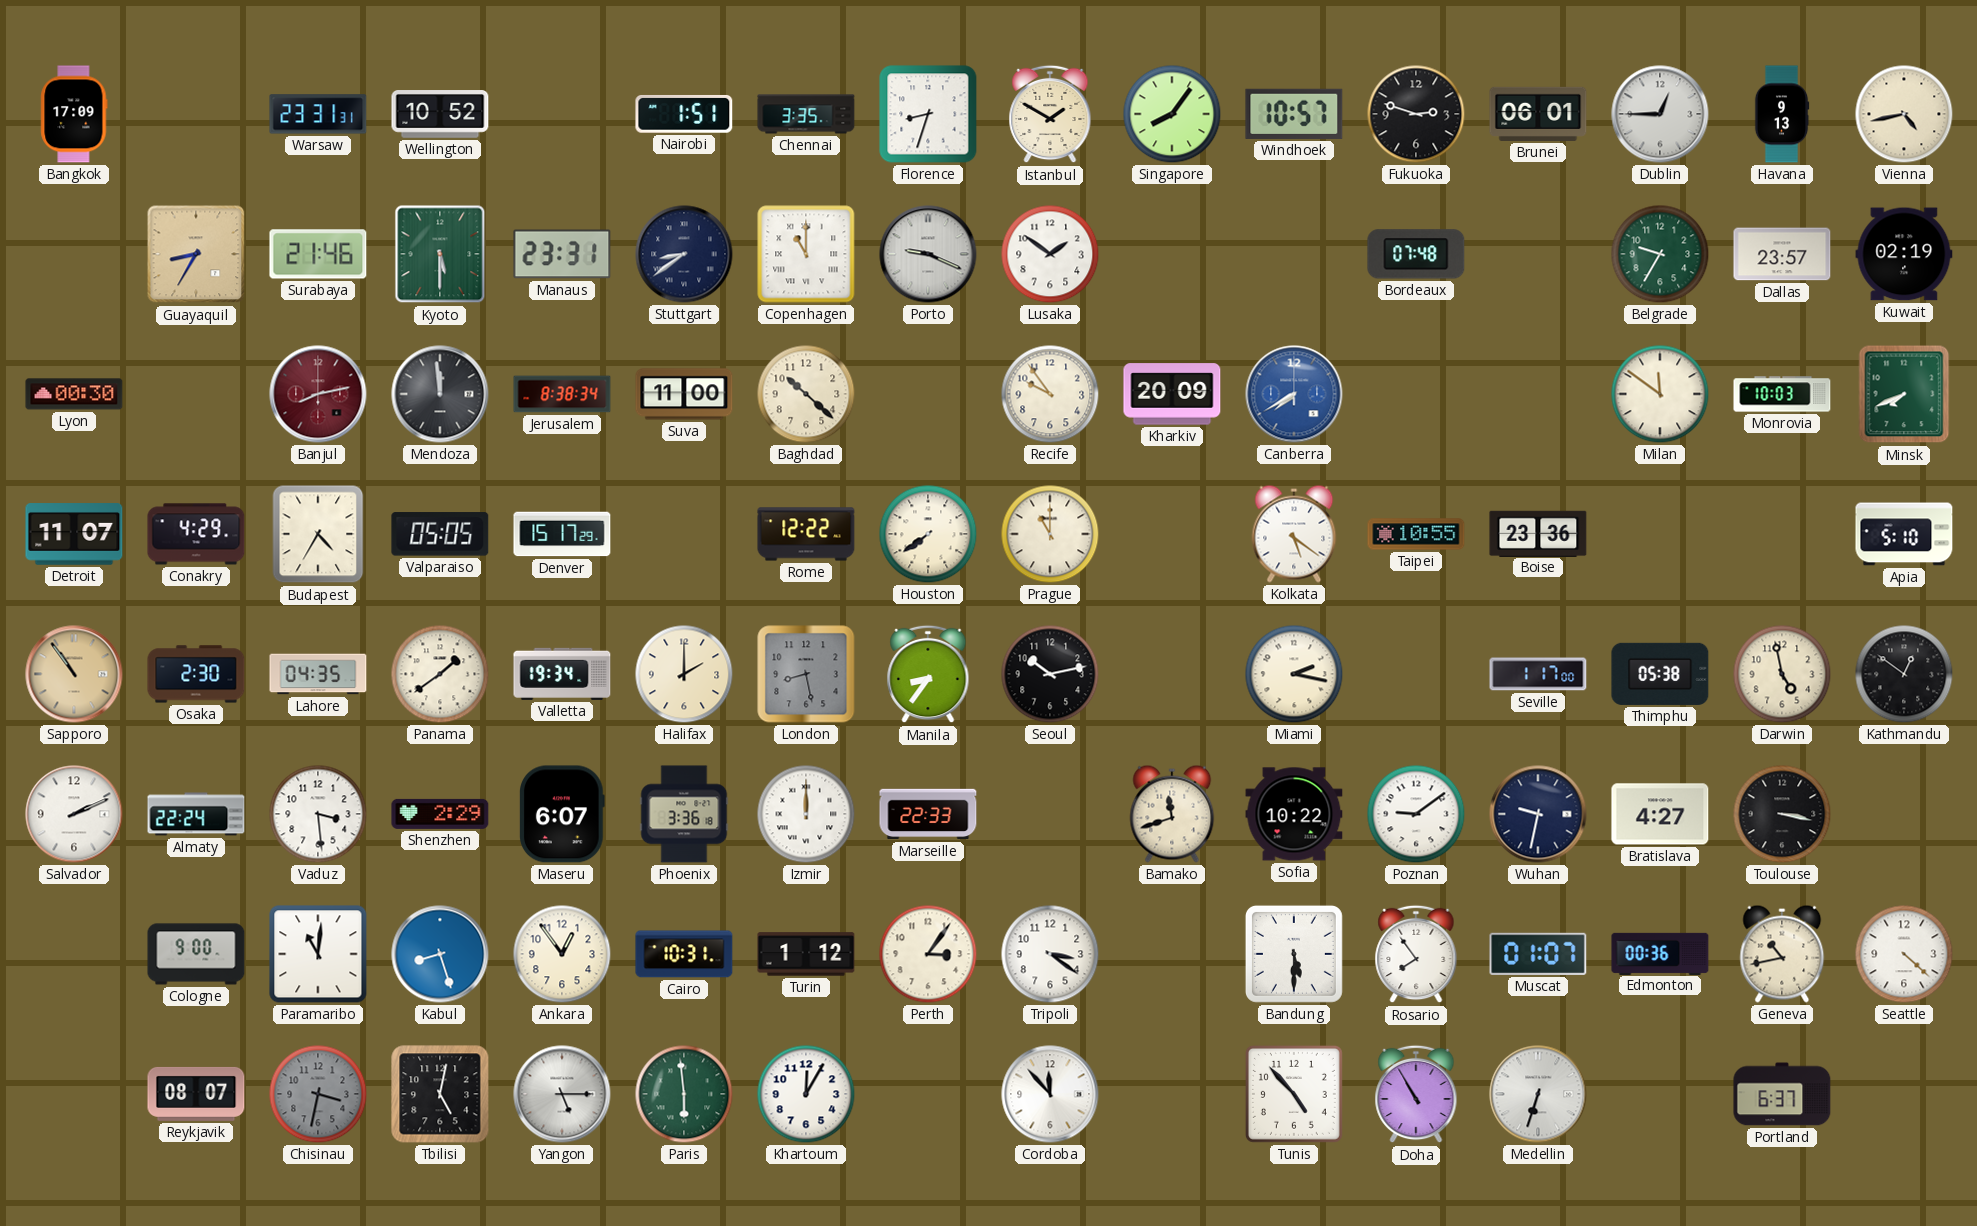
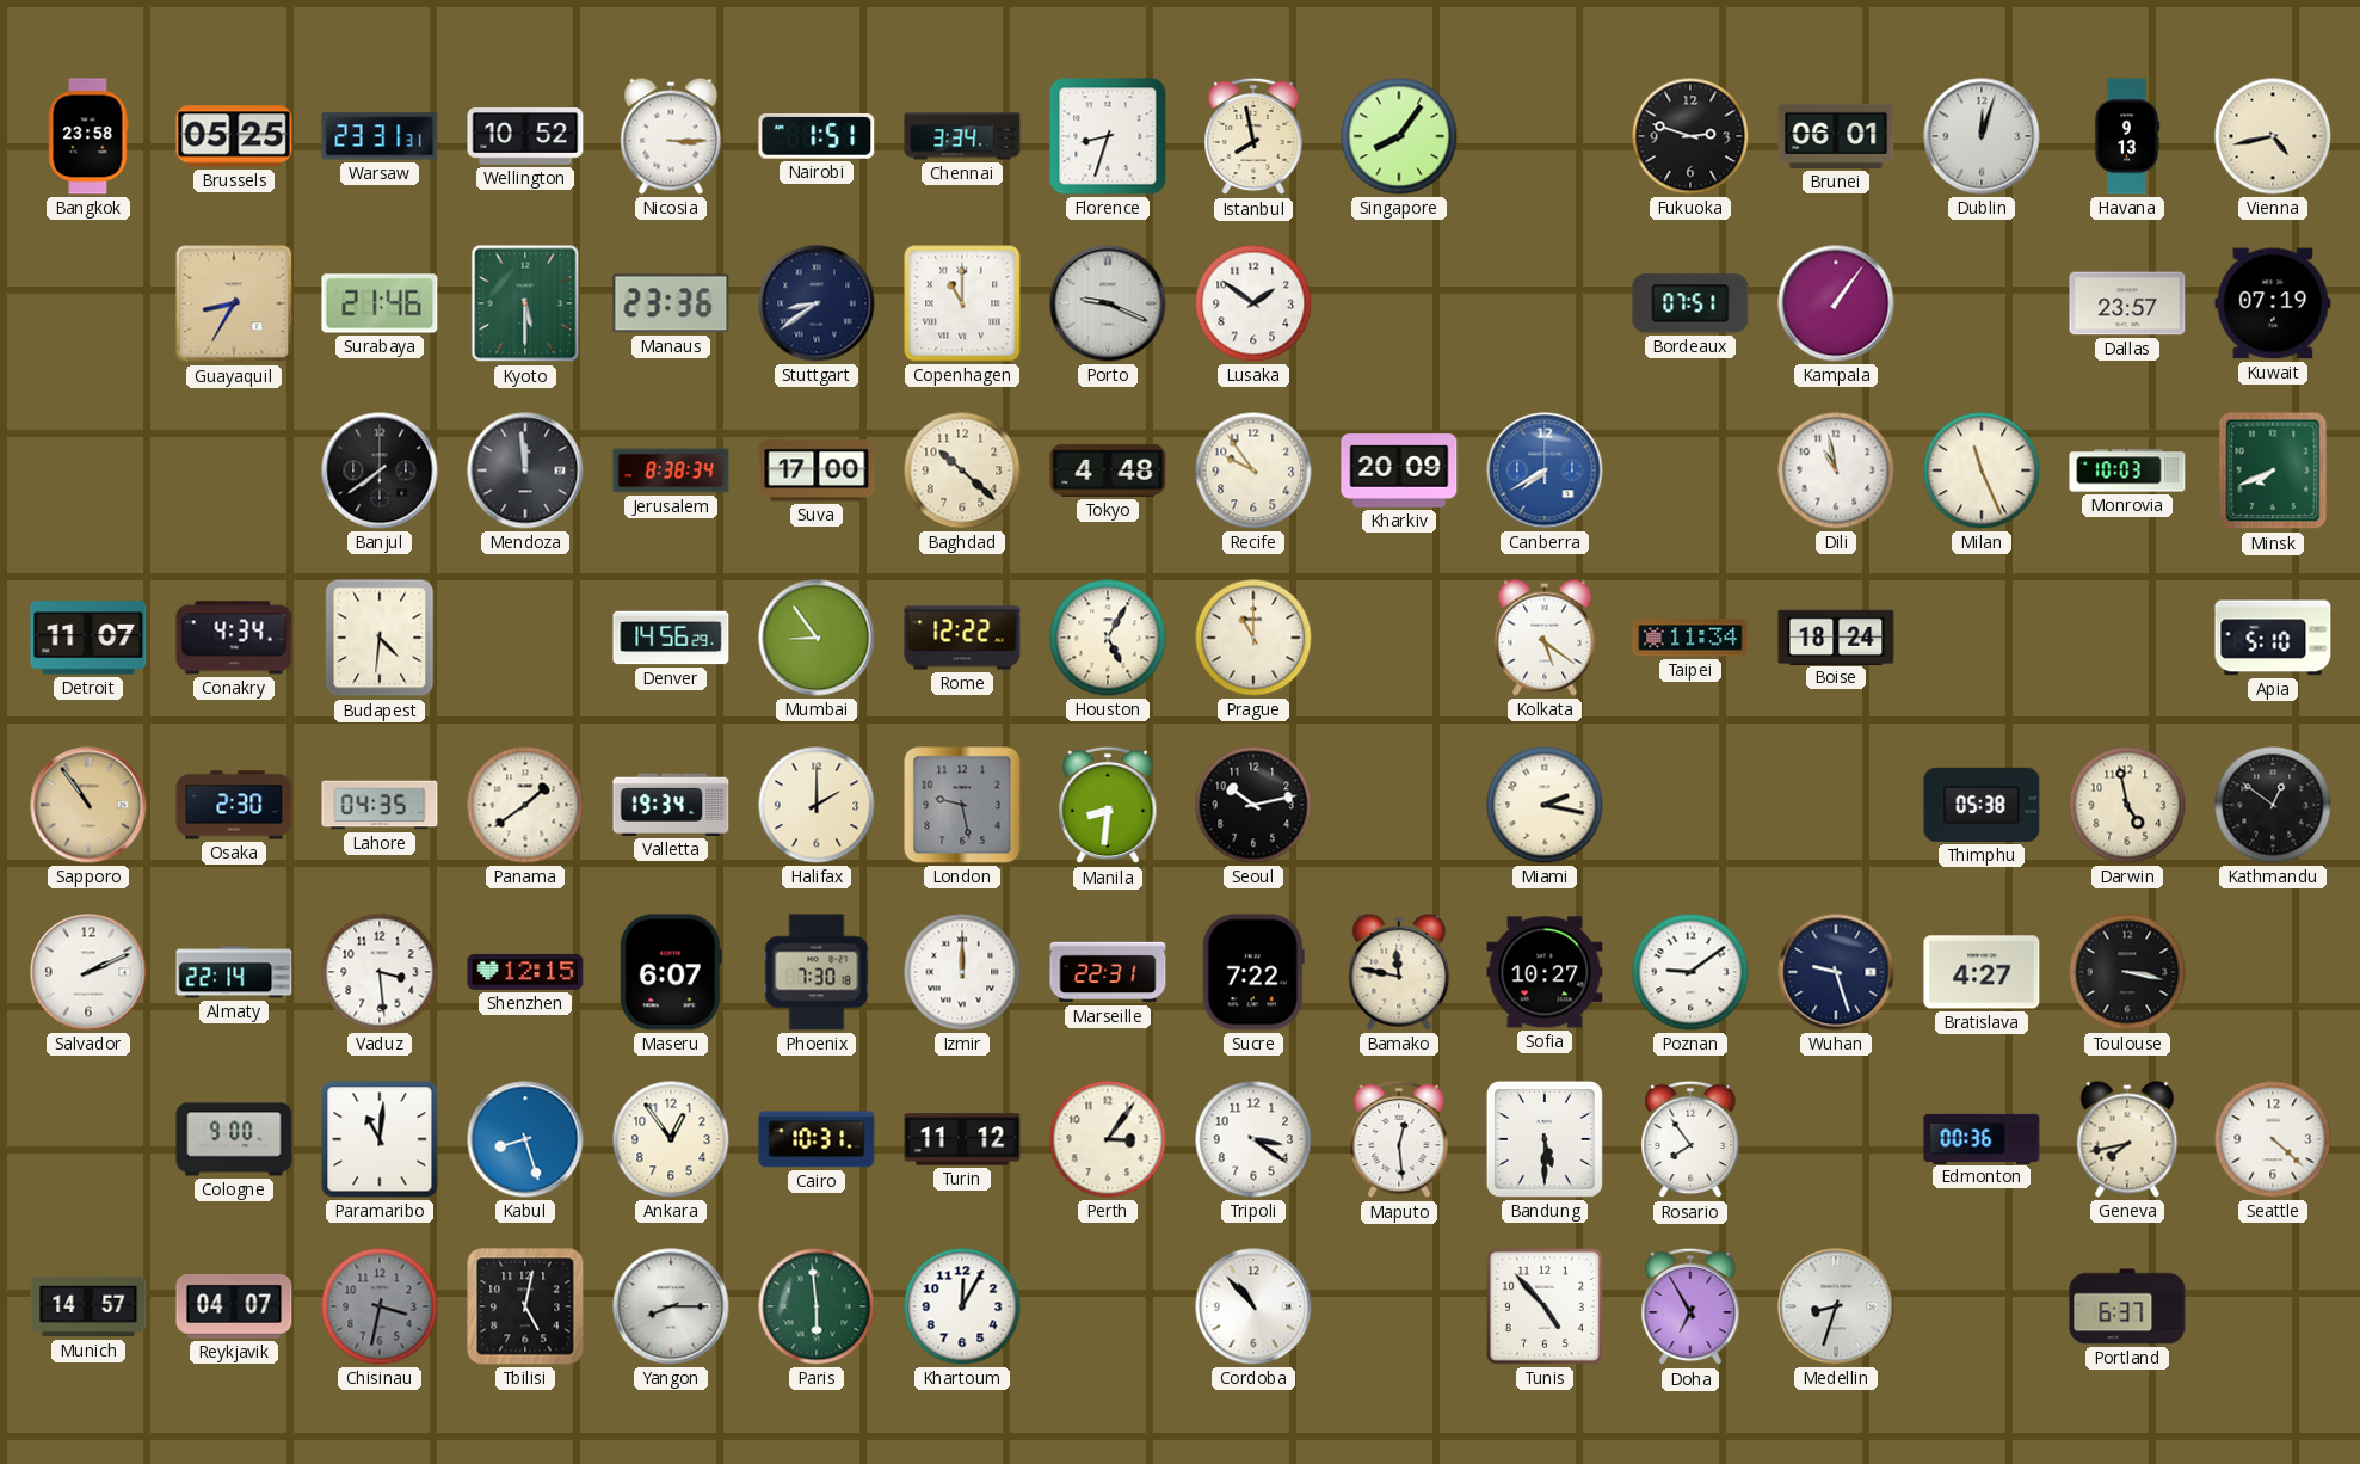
Bangkok: 17:09 -> 23:58 (88, 136)
Brussels: none -> 05:25 (234, 136)
Nicosia: none -> 3:15 (671, 136)
Chennai: 3:35 -> 3:34 (962, 136)
Istanbul: 1:50 -> 7:58 (1253, 136)
Windhoek: 10:57 -> none (1294, 114)
Dublin: 12:45 -> 12:03 (1982, 136)
Manaus: 23:31 -> 23:36 (671, 303)
Bordeaux: 07:48 -> 07:51 (1690, 303)
Kampala: none -> 1:06 (1836, 303)
Belgrade: 9:35 -> none (1660, 254)
Kuwait: 02:19 -> 07:19 (2273, 303)
Lyon: 00:30 -> none (74, 394)
Banjul: 8:13 -> 7:39 (380, 470)
Banjul dial: burgundy -> black (380, 470)
Suva: 11:00 -> 17:00 (817, 470)
Tokyo: none -> 4:48 (1108, 470)
Dili: none -> 10:58 (1836, 470)
Milan: 11:51 -> 11:26 (1982, 470)
Conakry: 4:29 -> 4:34 (234, 638)
Budapest: 4:35 -> 4:31 (380, 638)
Valparaiso: 05:05 -> none (440, 534)
Denver: 15:17 -> 14:56 (671, 638)
Mumbai: none -> 8:54 (817, 638)
Houston: 7:39 -> 5:05 (1108, 638)
Taipei: 10:55 -> 11:34 (1690, 638)
Boise: 23:36 -> 18:24 (1836, 636)
London: 8:28 -> 9:28 (962, 805)
Manila: 8:36 -> 8:31 (1108, 805)
Seville: 1:17 -> none (1538, 674)
Almaty: 22:24 -> 22:14 (234, 972)
Shenzhen: 2:29 -> 12:15 (525, 972)
Phoenix: 3:36 -> 7:30 (817, 972)
Marseille: 22:33 -> 22:31 (1108, 972)
Sucre: none -> 7:22 (1253, 972)
Bamako: 11:42 -> 11:47 (1399, 972)
Sofia: 10:22 -> 10:27 (1545, 972)
Wuhan: 9:32 -> 9:27 (1836, 972)
Turin: 1:12 -> 11:12 (962, 1139)
Maputo: none -> 12:29 (1399, 1139)
Muscat: 01:07 -> none (1538, 954)
Geneva: 10:43 -> 7:43 (2127, 1139)
Munich: none -> 14:57 (88, 1306)
Reykjavik: 08:07 -> 04:07 (234, 1306)
Yangon: 5:15 -> 8:15 (671, 1306)
Cordoba: 11:53 -> 10:53 (1253, 1306)
Doha: 10:55 -> 6:55 (1690, 1306)
Medellin: 6:33 -> 8:33 (1836, 1306)
